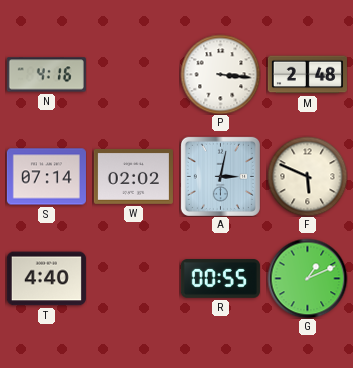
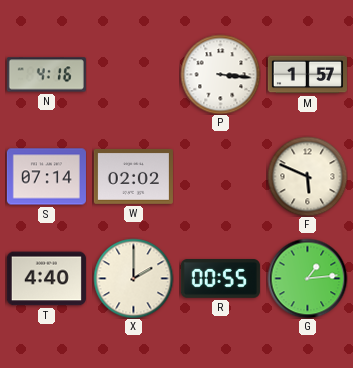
M: 2:48 -> 1:57 (307, 75)
A: 3:02 -> none (220, 176)
X: none -> 2:00 (133, 278)
G: 1:11 -> 1:14 (307, 278)
